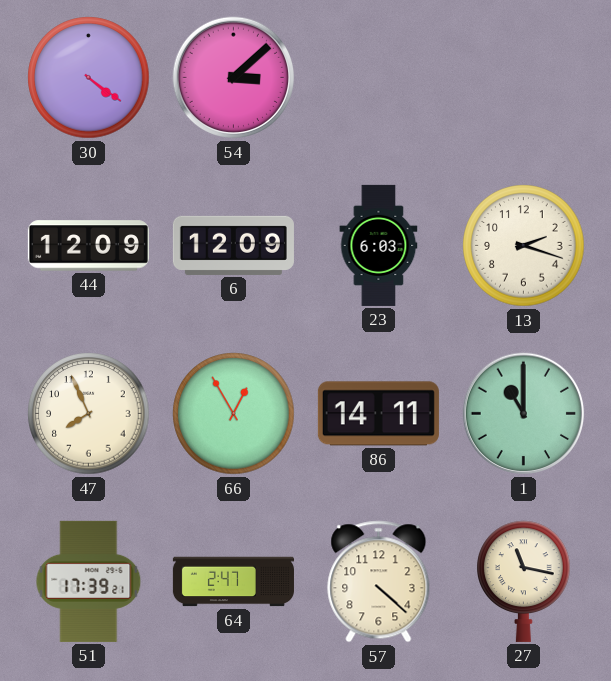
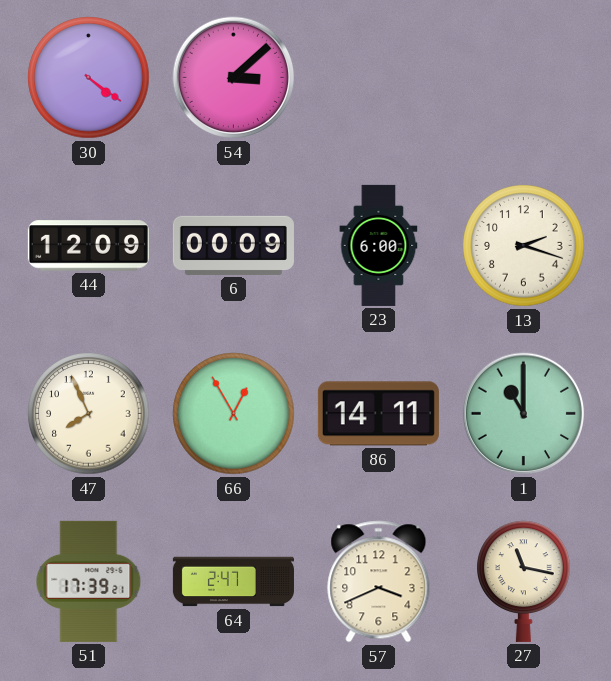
6: 12:09 -> 00:09 (233, 245)
23: 6:03 -> 6:00 (379, 245)
57: 4:22 -> 3:41 (379, 582)
